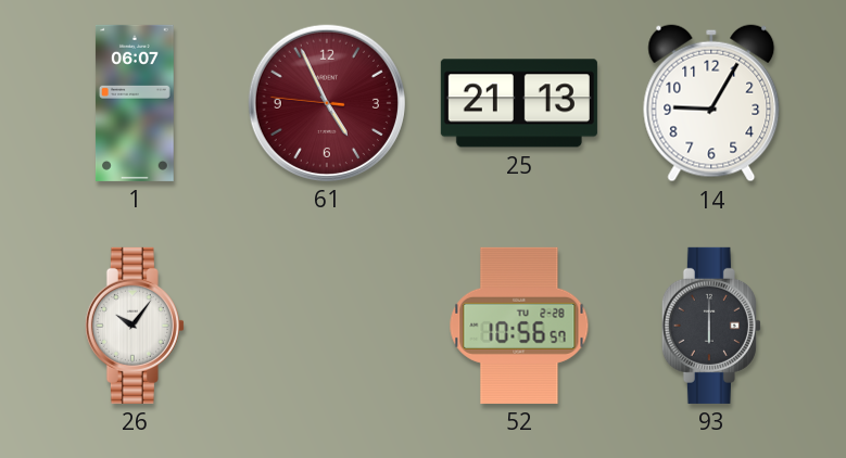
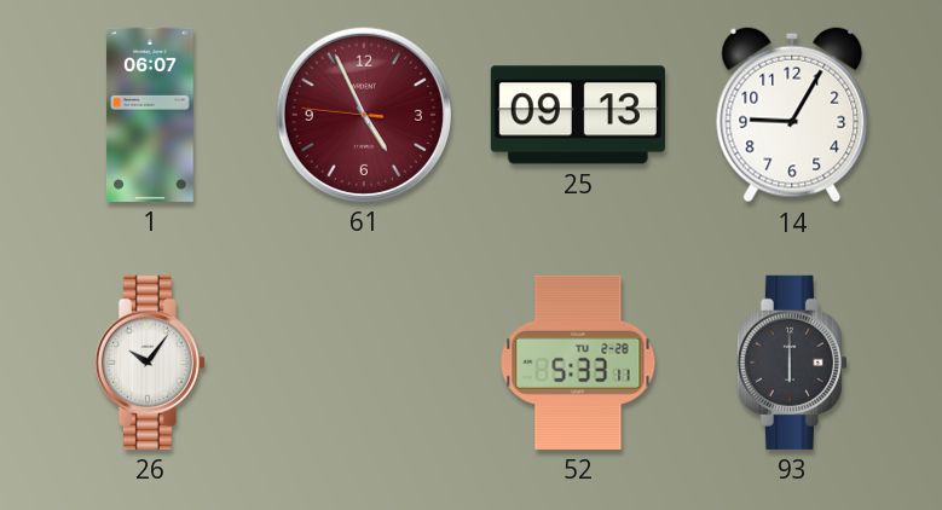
25: 21:13 -> 09:13 (578, 115)
52: 10:56 -> 5:33 (578, 363)
